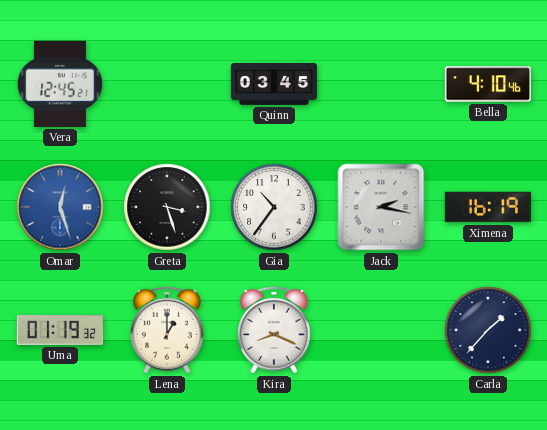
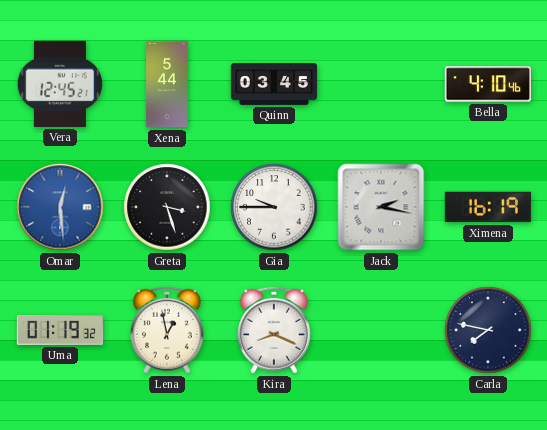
Xena: none -> 5:44 (167, 84)
Omar: 12:27 -> 12:29 (60, 207)
Gia: 10:36 -> 9:45 (274, 207)
Lena: 1:00 -> 12:58 (167, 330)
Carla: 1:37 -> 7:47 (488, 330)
